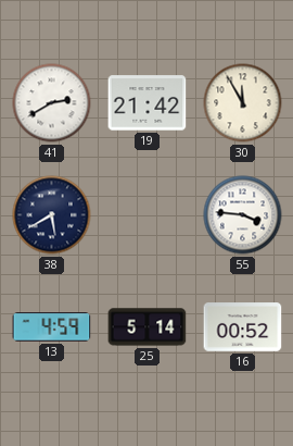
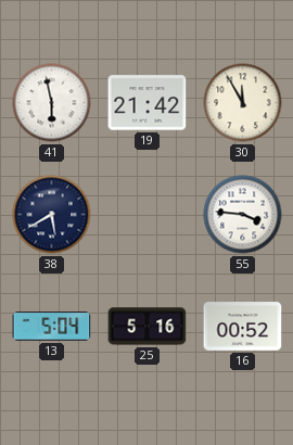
41: 2:40 -> 5:58 (52, 103)
13: 4:59 -> 5:04 (52, 327)
25: 5:14 -> 5:16 (148, 327)
